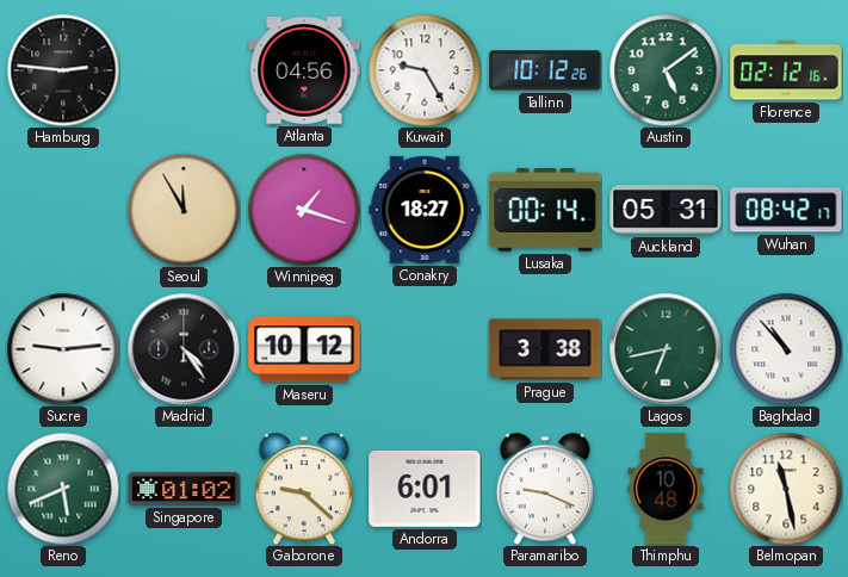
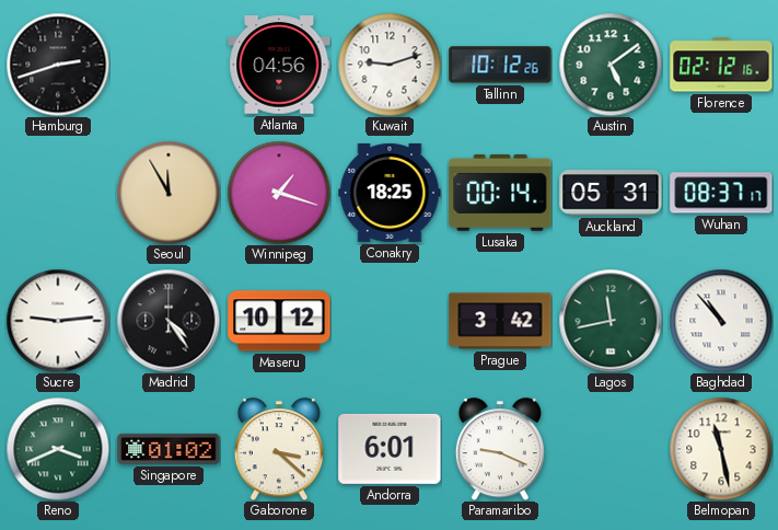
Hamburg: 2:46 -> 2:42 (58, 65)
Kuwait: 9:25 -> 9:12 (390, 65)
Conakry: 18:27 -> 18:25 (390, 193)
Wuhan: 08:42 -> 08:37 (721, 193)
Prague: 3:38 -> 3:42 (500, 321)
Lagos: 6:43 -> 11:43 (611, 321)
Reno: 5:41 -> 3:41 (58, 449)
Gaborone: 9:22 -> 3:22 (279, 449)
Thimphu: 10:48 -> none (666, 489)
